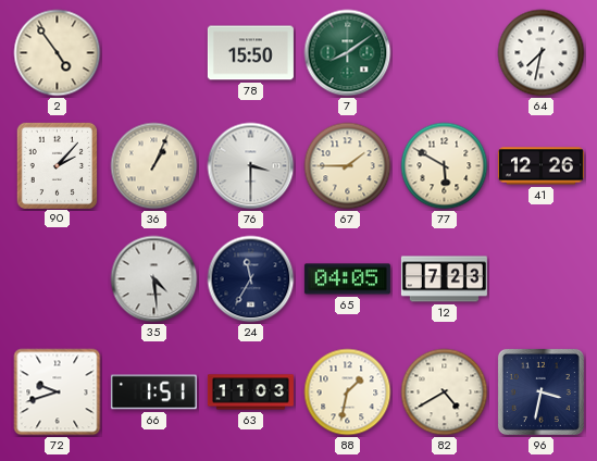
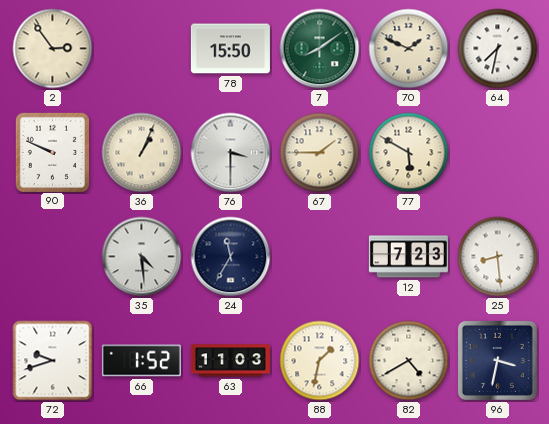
2: 4:54 -> 2:54 (53, 49)
70: none -> 1:49 (409, 49)
90: 2:07 -> 9:49 (52, 152)
41: 12:26 -> none (540, 166)
65: 04:05 -> none (347, 279)
25: none -> 8:29 (498, 257)
66: 1:51 -> 1:52 (141, 361)
